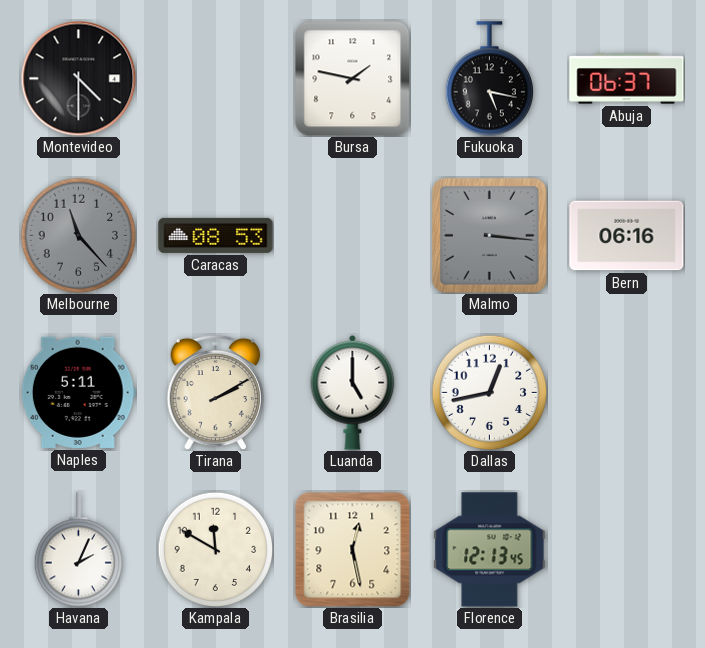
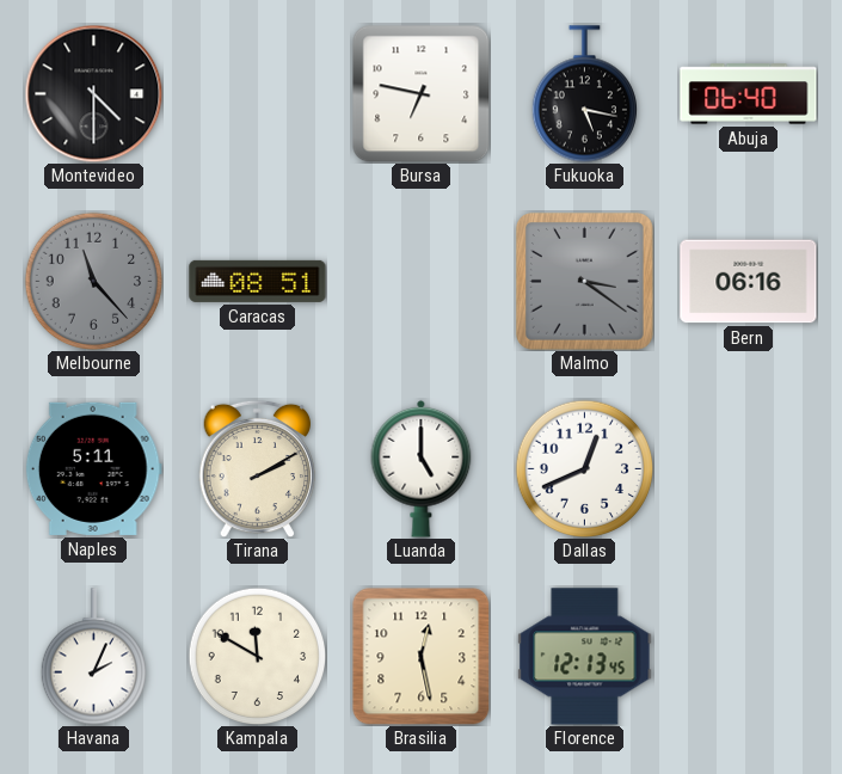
Bursa: 1:47 -> 6:47 (420, 93)
Abuja: 06:37 -> 06:40 (749, 94)
Caracas: 08:53 -> 08:51 (258, 281)
Malmo: 3:16 -> 3:21 (584, 281)
Dallas: 12:43 -> 12:41 (584, 468)
